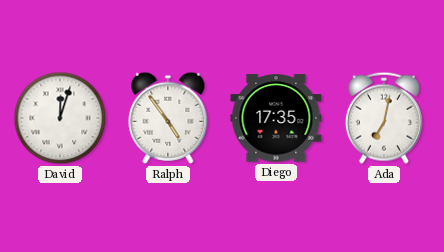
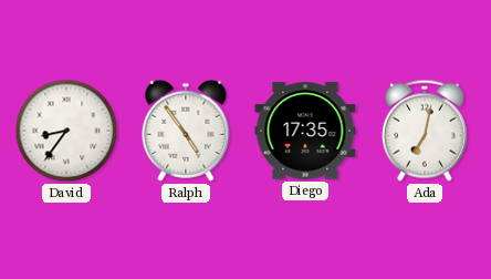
David: 12:03 -> 8:36 (66, 131)
